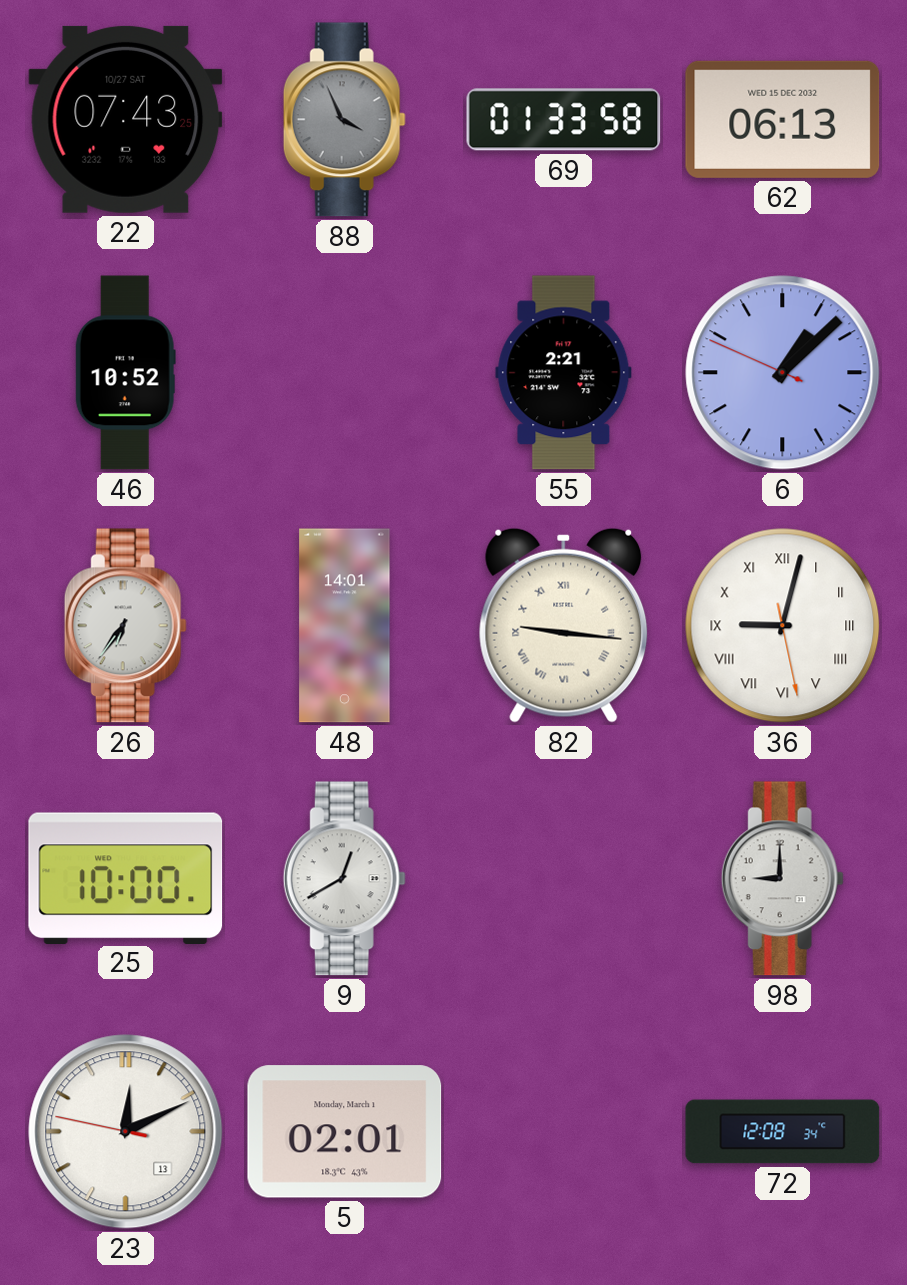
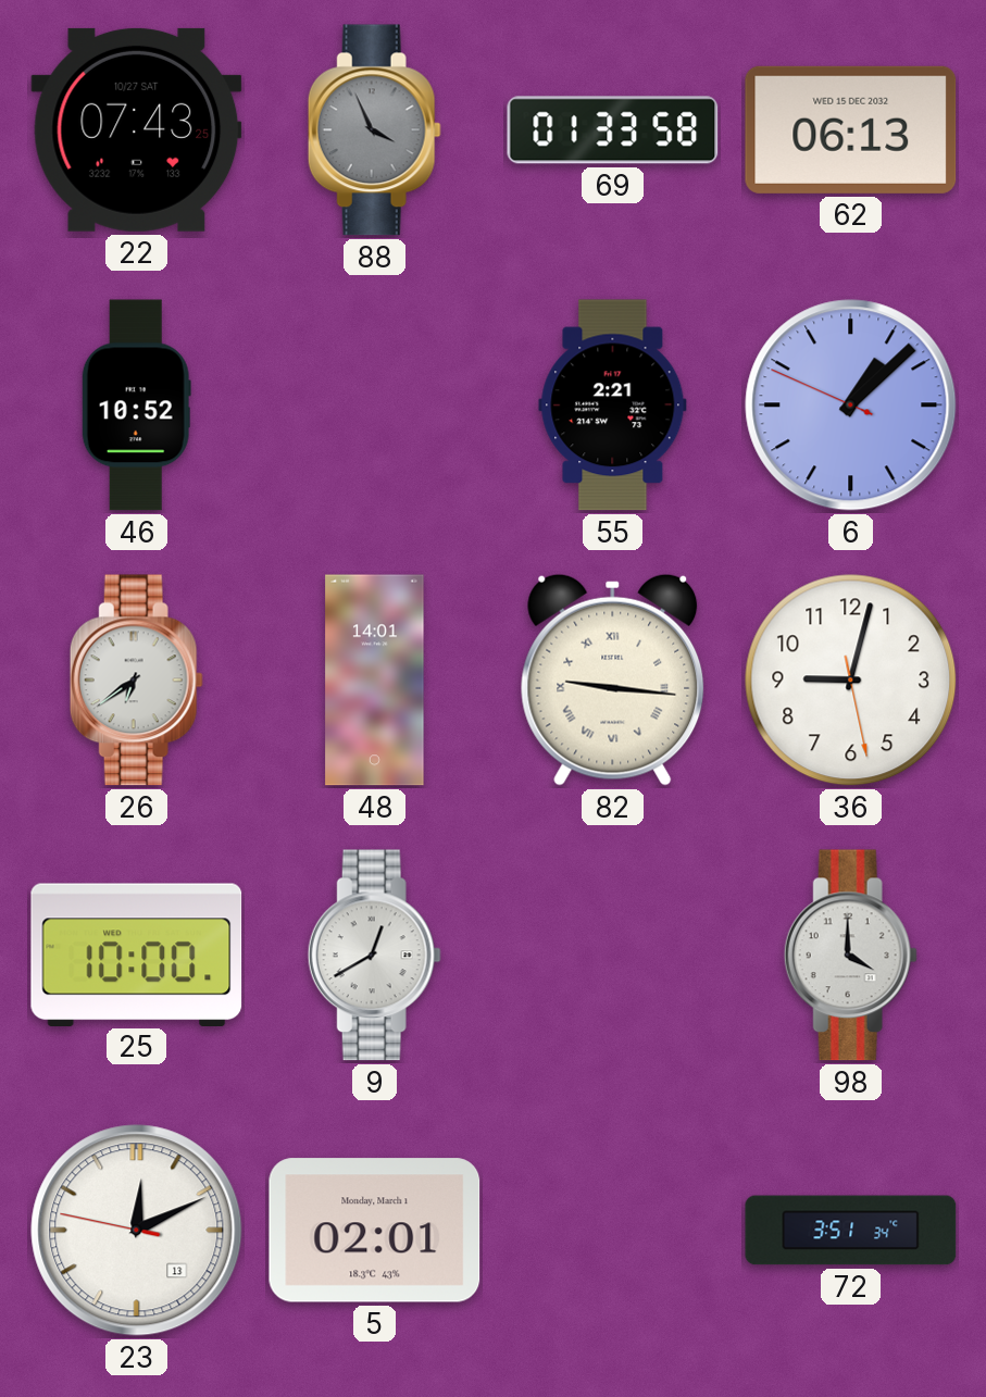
26: 6:36 -> 6:39 (136, 681)
36 numerals: Roman -> Arabic (851, 681)
98: 9:00 -> 4:00 (850, 956)
72: 12:08 -> 3:51 (851, 1231)
